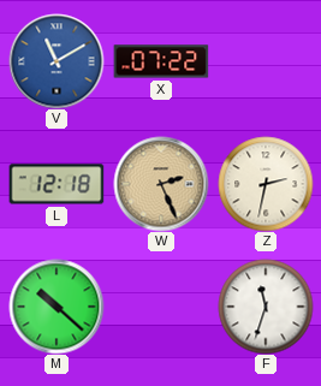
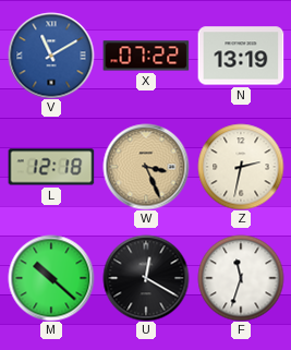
N: none -> 13:19 (241, 56)
W: 2:26 -> 3:26 (146, 167)
U: none -> 12:20 (146, 278)
